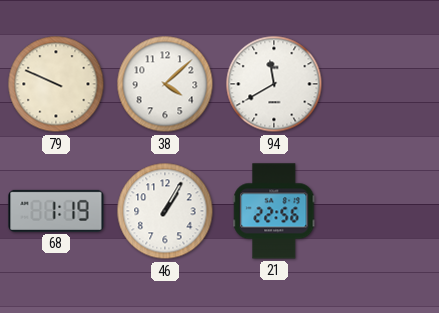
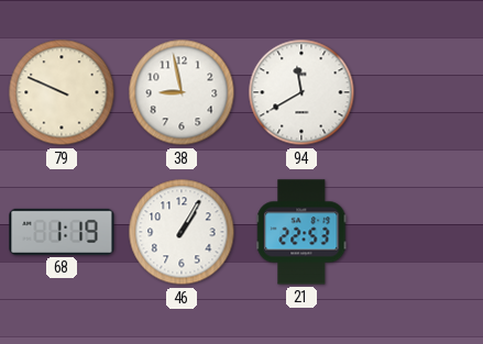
38: 4:08 -> 8:58 (182, 92)
21: 22:56 -> 22:53 (301, 232)
